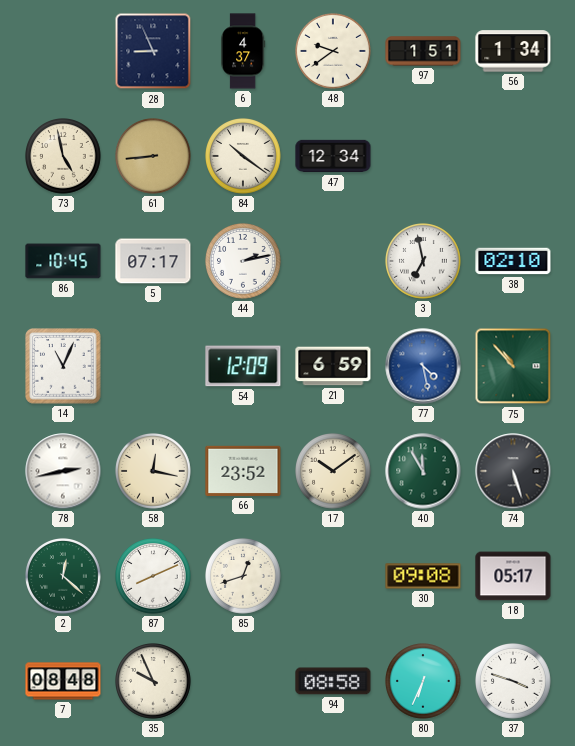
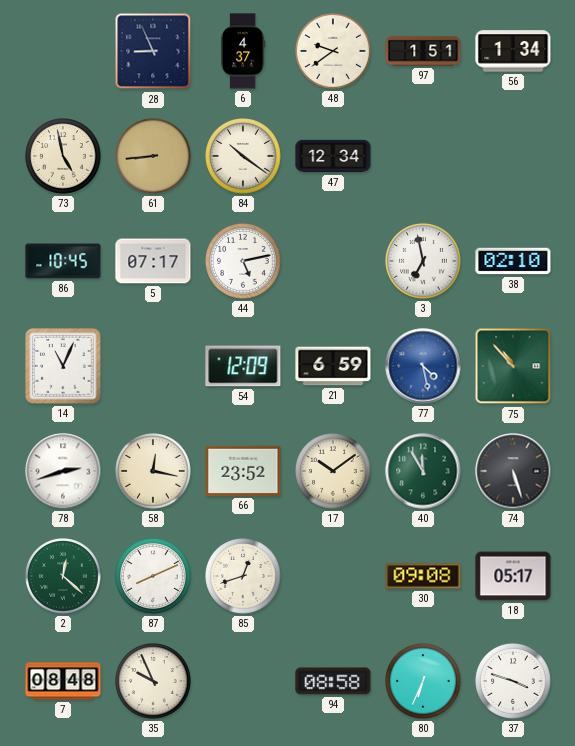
44: 2:13 -> 5:13 (243, 261)
78: 2:43 -> 2:42 (63, 471)
